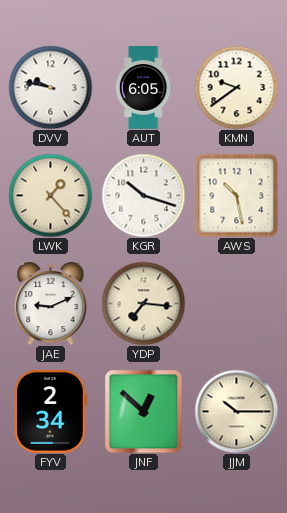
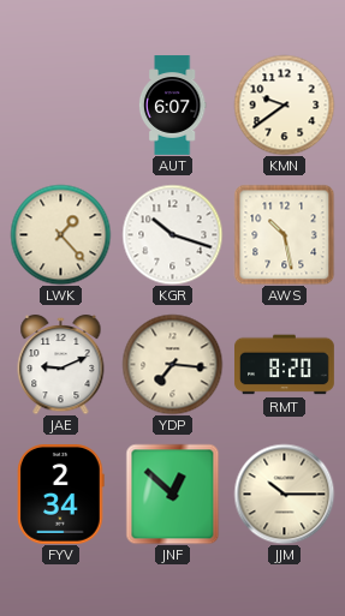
DVV: 9:47 -> none (50, 87)
AUT: 6:05 -> 6:07 (172, 106)
RMT: none -> 8:20 (285, 365)
